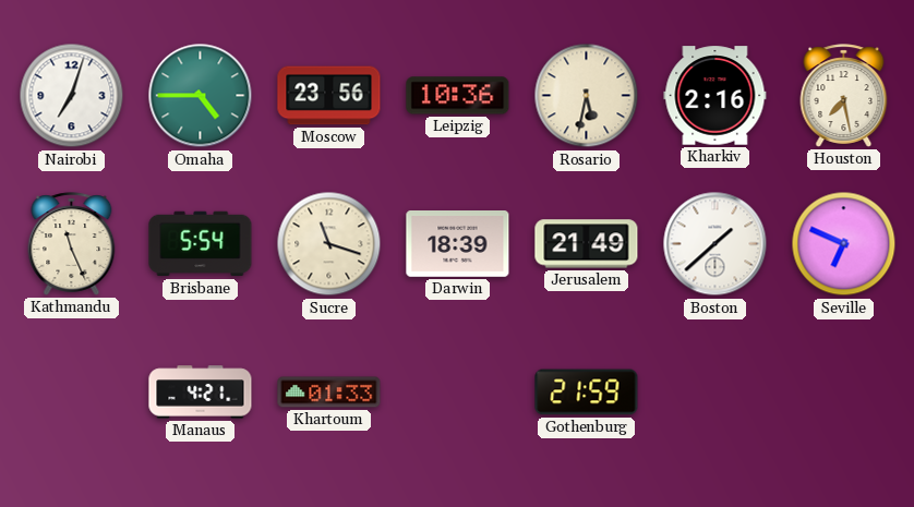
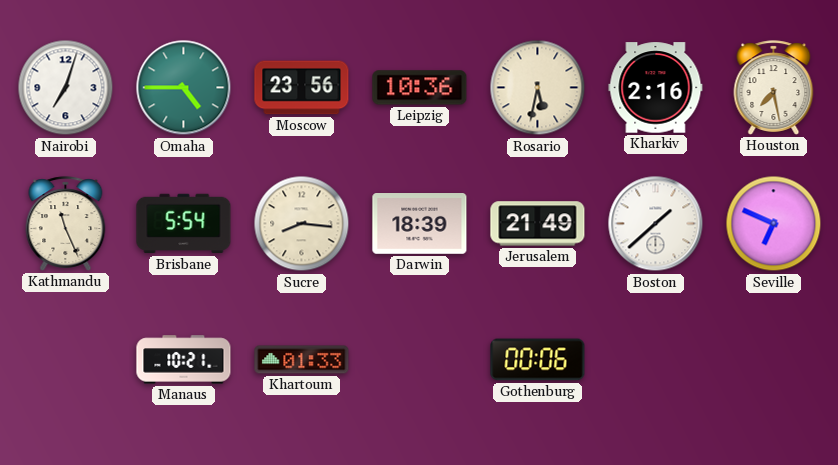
Sucre: 11:18 -> 8:16 (302, 224)
Manaus: 4:21 -> 10:21 (184, 360)
Gothenburg: 21:59 -> 00:06 (538, 360)
